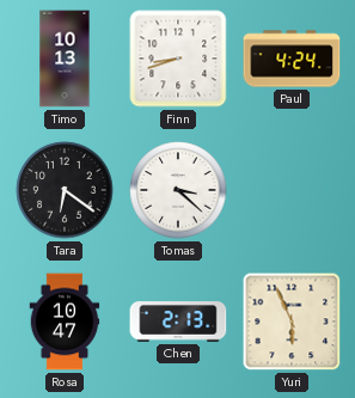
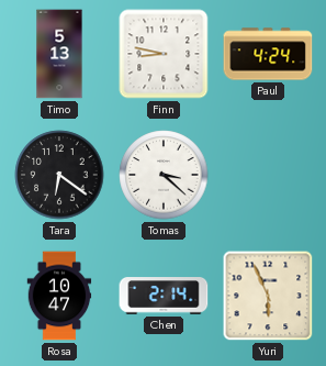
Timo: 10:13 -> 5:13 (59, 54)
Finn: 8:42 -> 8:47 (164, 54)
Chen: 2:13 -> 2:14 (164, 296)
